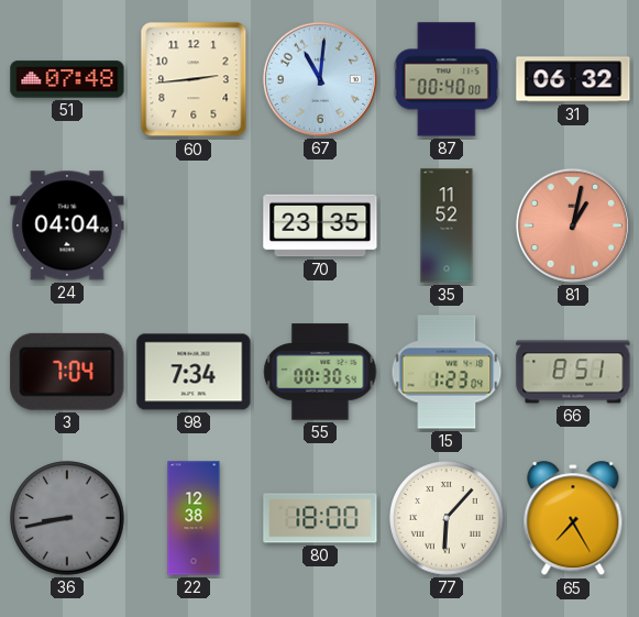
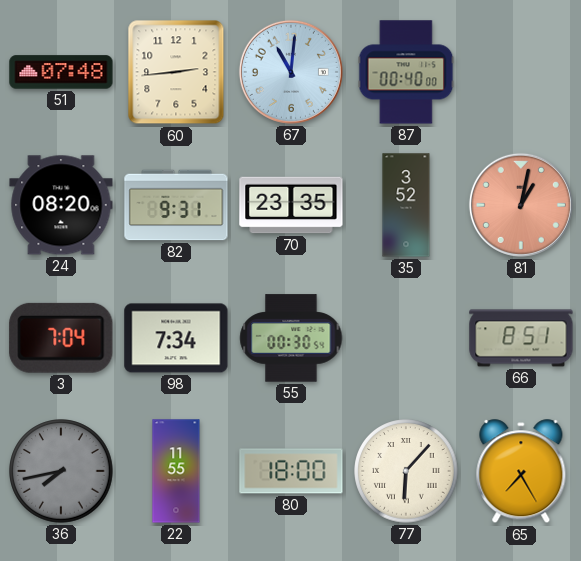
31: 06:32 -> none (573, 79)
24: 04:04 -> 08:20 (61, 205)
82: none -> 9:31 (176, 205)
35: 11:52 -> 3:52 (406, 205)
15: 1:23 -> none (447, 372)
36: 8:43 -> 7:43 (61, 471)
22: 12:38 -> 11:55 (176, 471)
